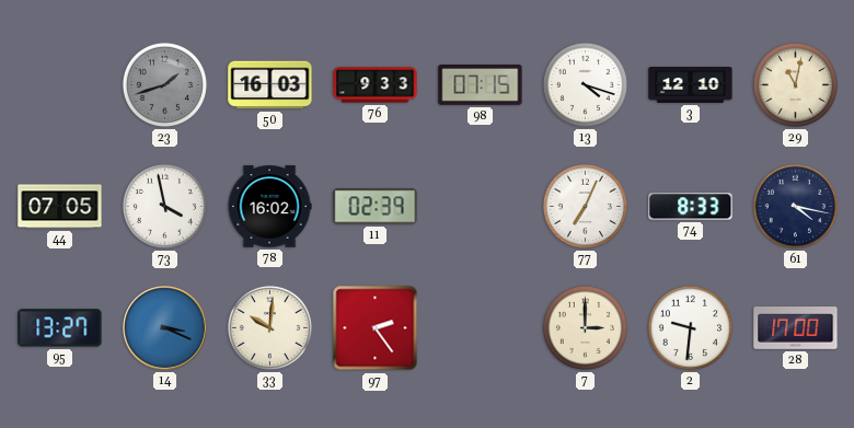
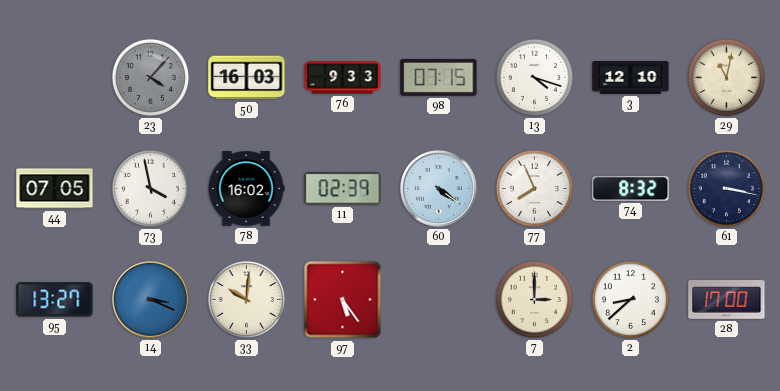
23: 1:42 -> 4:07 (150, 77)
60: none -> 4:21 (439, 189)
77: 7:04 -> 7:56 (534, 188)
74: 8:33 -> 8:32 (631, 189)
61: 4:17 -> 3:17 (726, 188)
97: 2:24 -> 5:24 (343, 300)
2: 9:31 -> 8:38 (630, 299)
